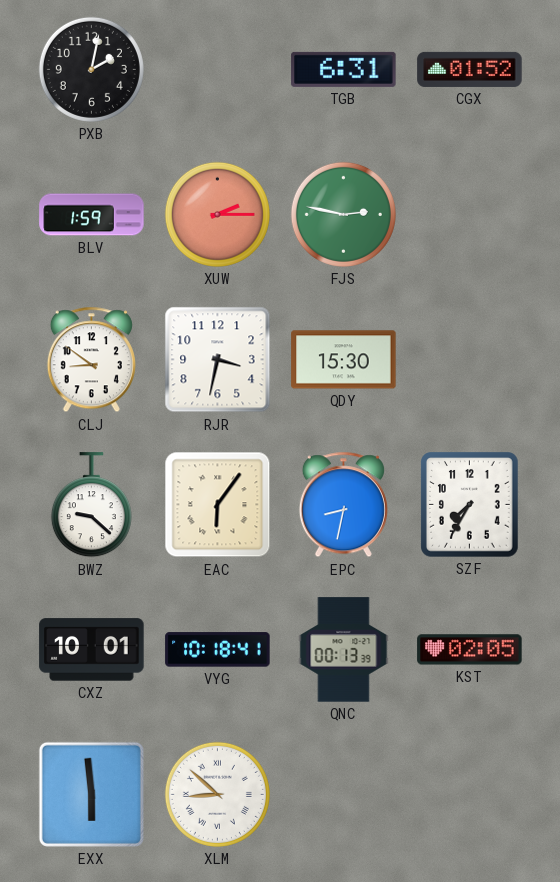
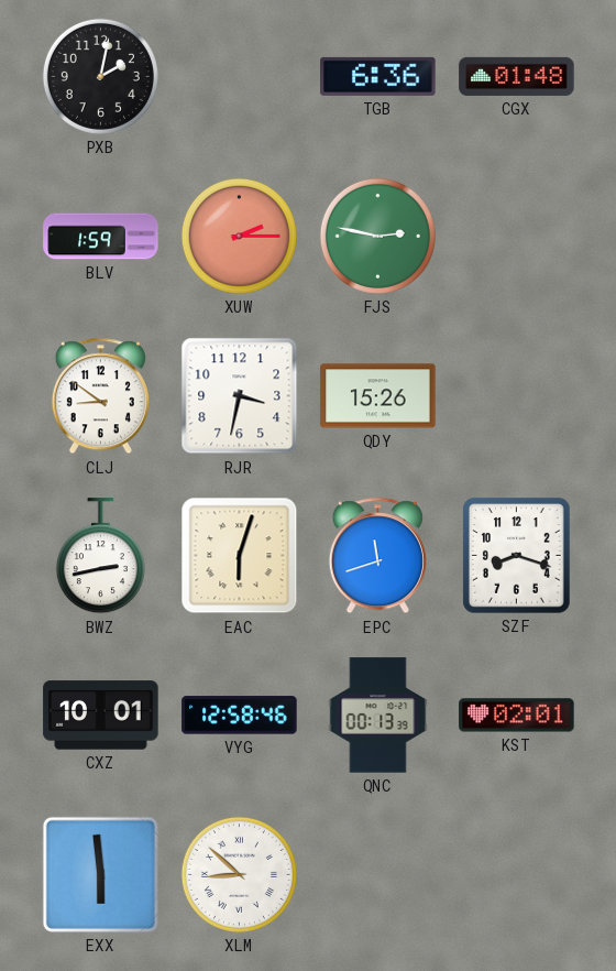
TGB: 6:31 -> 6:36 (378, 76)
CGX: 01:52 -> 01:48 (517, 76)
QDY: 15:30 -> 15:26 (378, 396)
BWZ: 9:22 -> 2:43 (100, 556)
EAC: 6:06 -> 6:03 (240, 556)
EPC: 8:32 -> 11:42 (377, 556)
SZF: 7:35 -> 8:18 (517, 556)
VYG: 10:18 -> 12:58 (240, 716)
KST: 02:05 -> 02:01 (517, 716)
